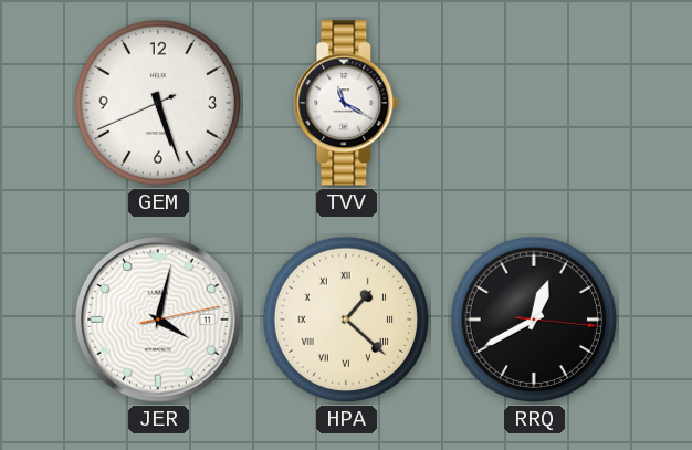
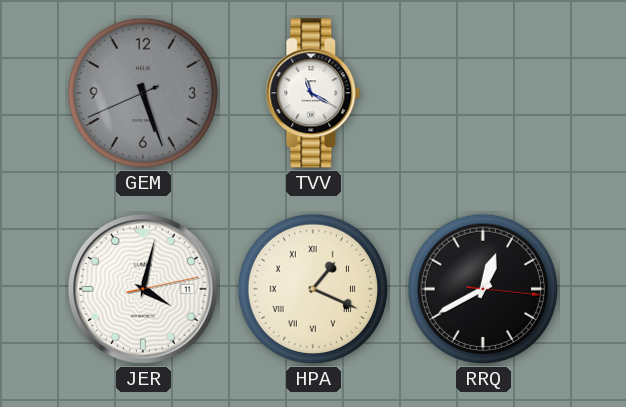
GEM dial: white -> grey (143, 93)
HPA: 1:22 -> 1:19 (313, 289)
